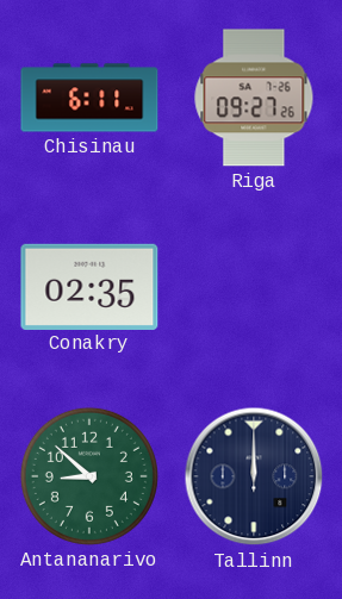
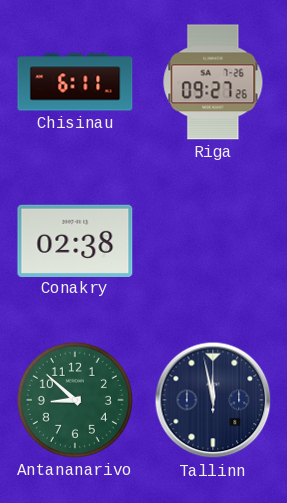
Conakry: 02:35 -> 02:38 (75, 240)
Tallinn: 12:00 -> 11:58 (213, 400)
